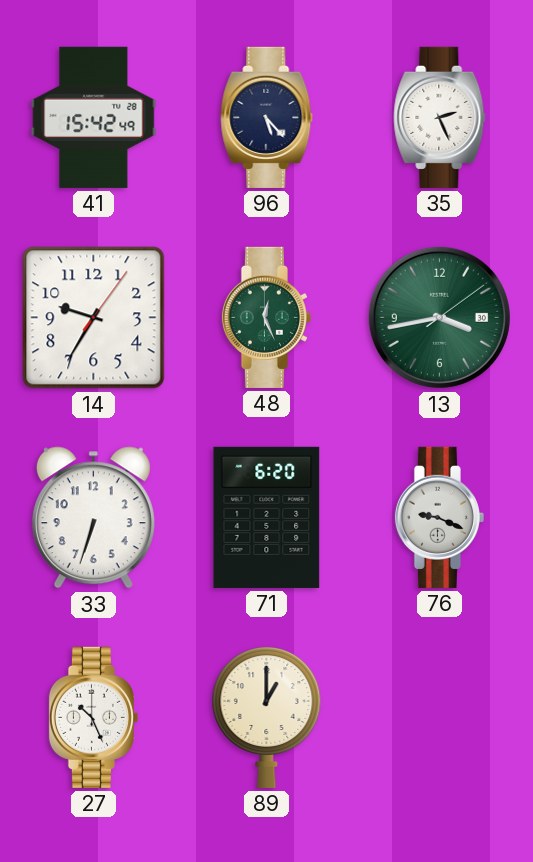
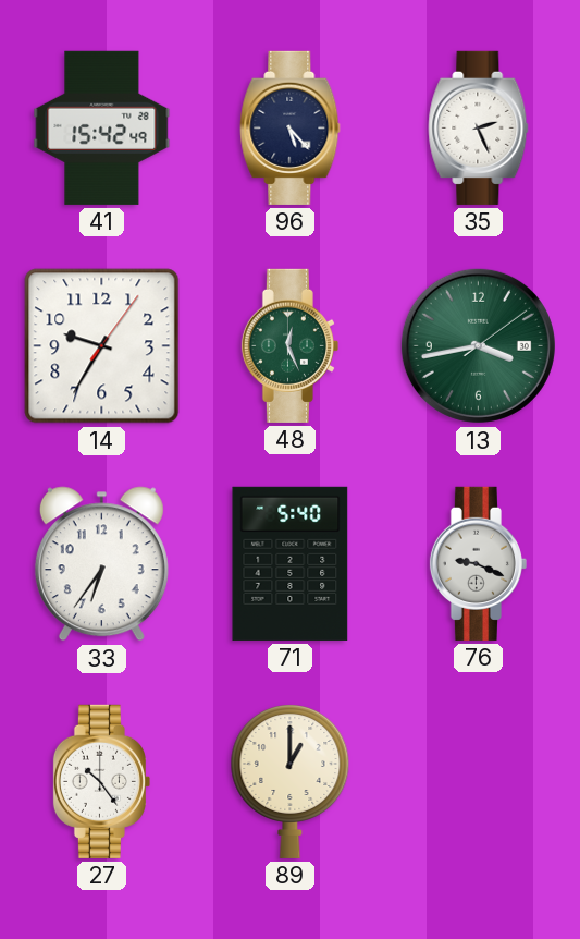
33: 6:33 -> 6:36 (101, 564)
71: 6:20 -> 5:40 (291, 563)
27: 10:26 -> 10:24 (101, 781)
